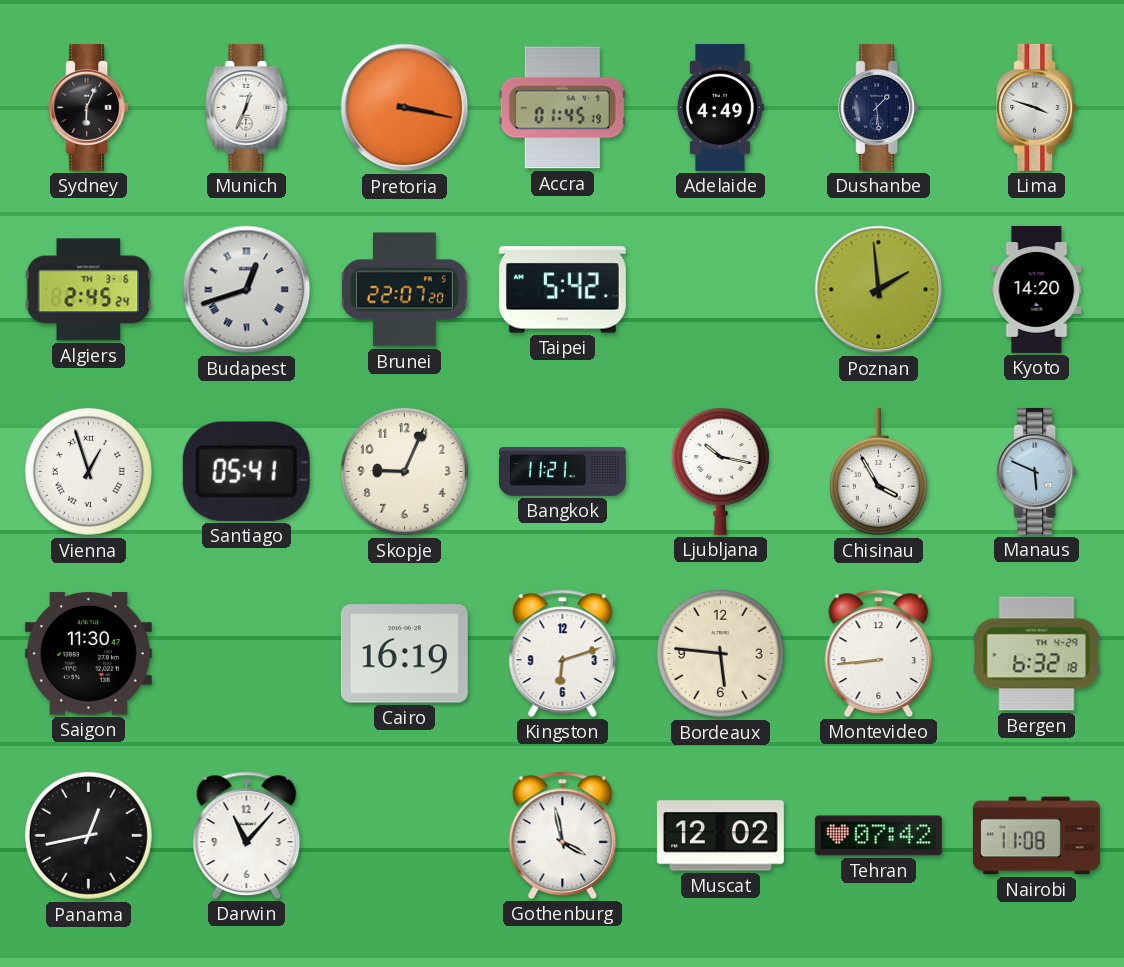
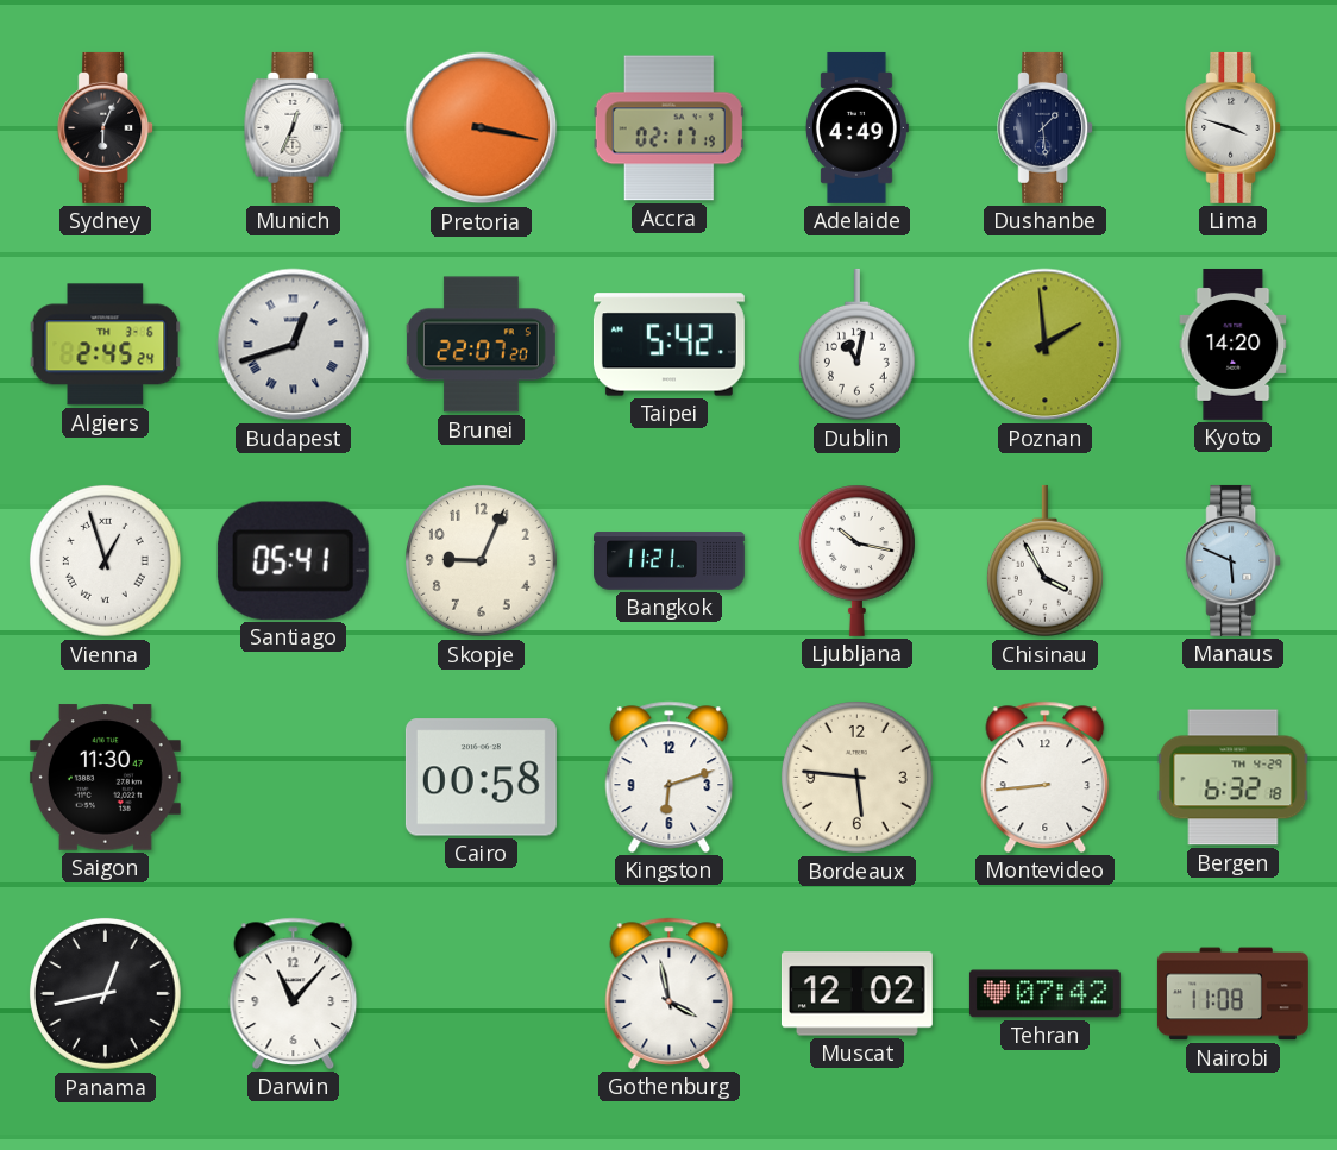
Accra: 01:45 -> 02:17 (668, 128)
Dublin: none -> 11:02 (856, 345)
Cairo: 16:19 -> 00:58 (481, 778)
